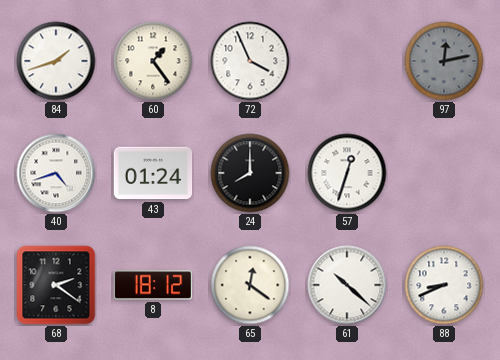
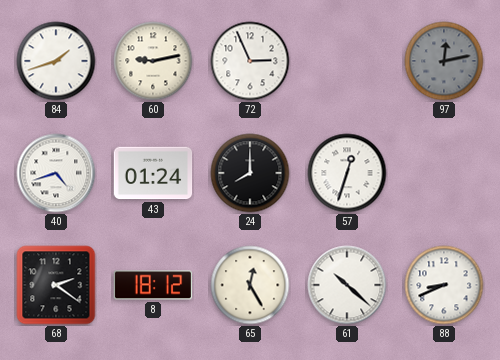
60: 1:24 -> 9:13 (153, 61)
72: 3:56 -> 2:56 (250, 61)
65: 12:21 -> 12:25 (250, 285)
